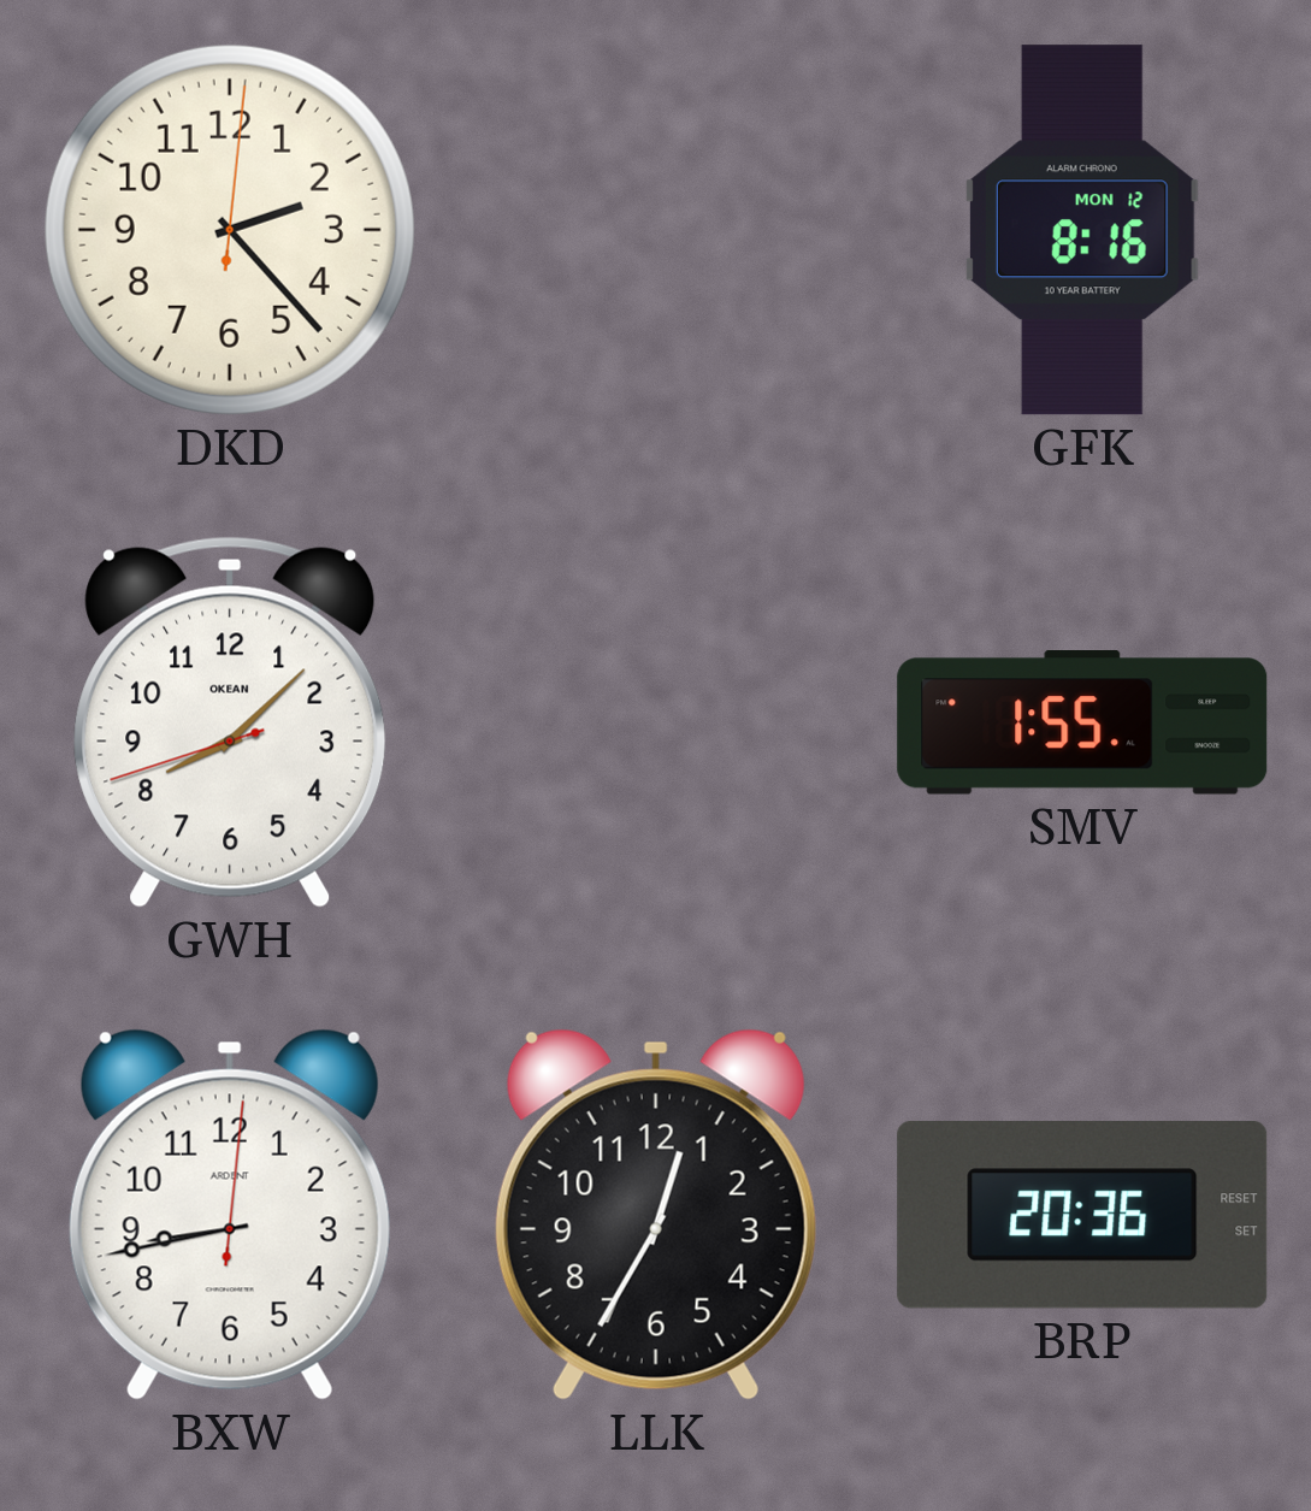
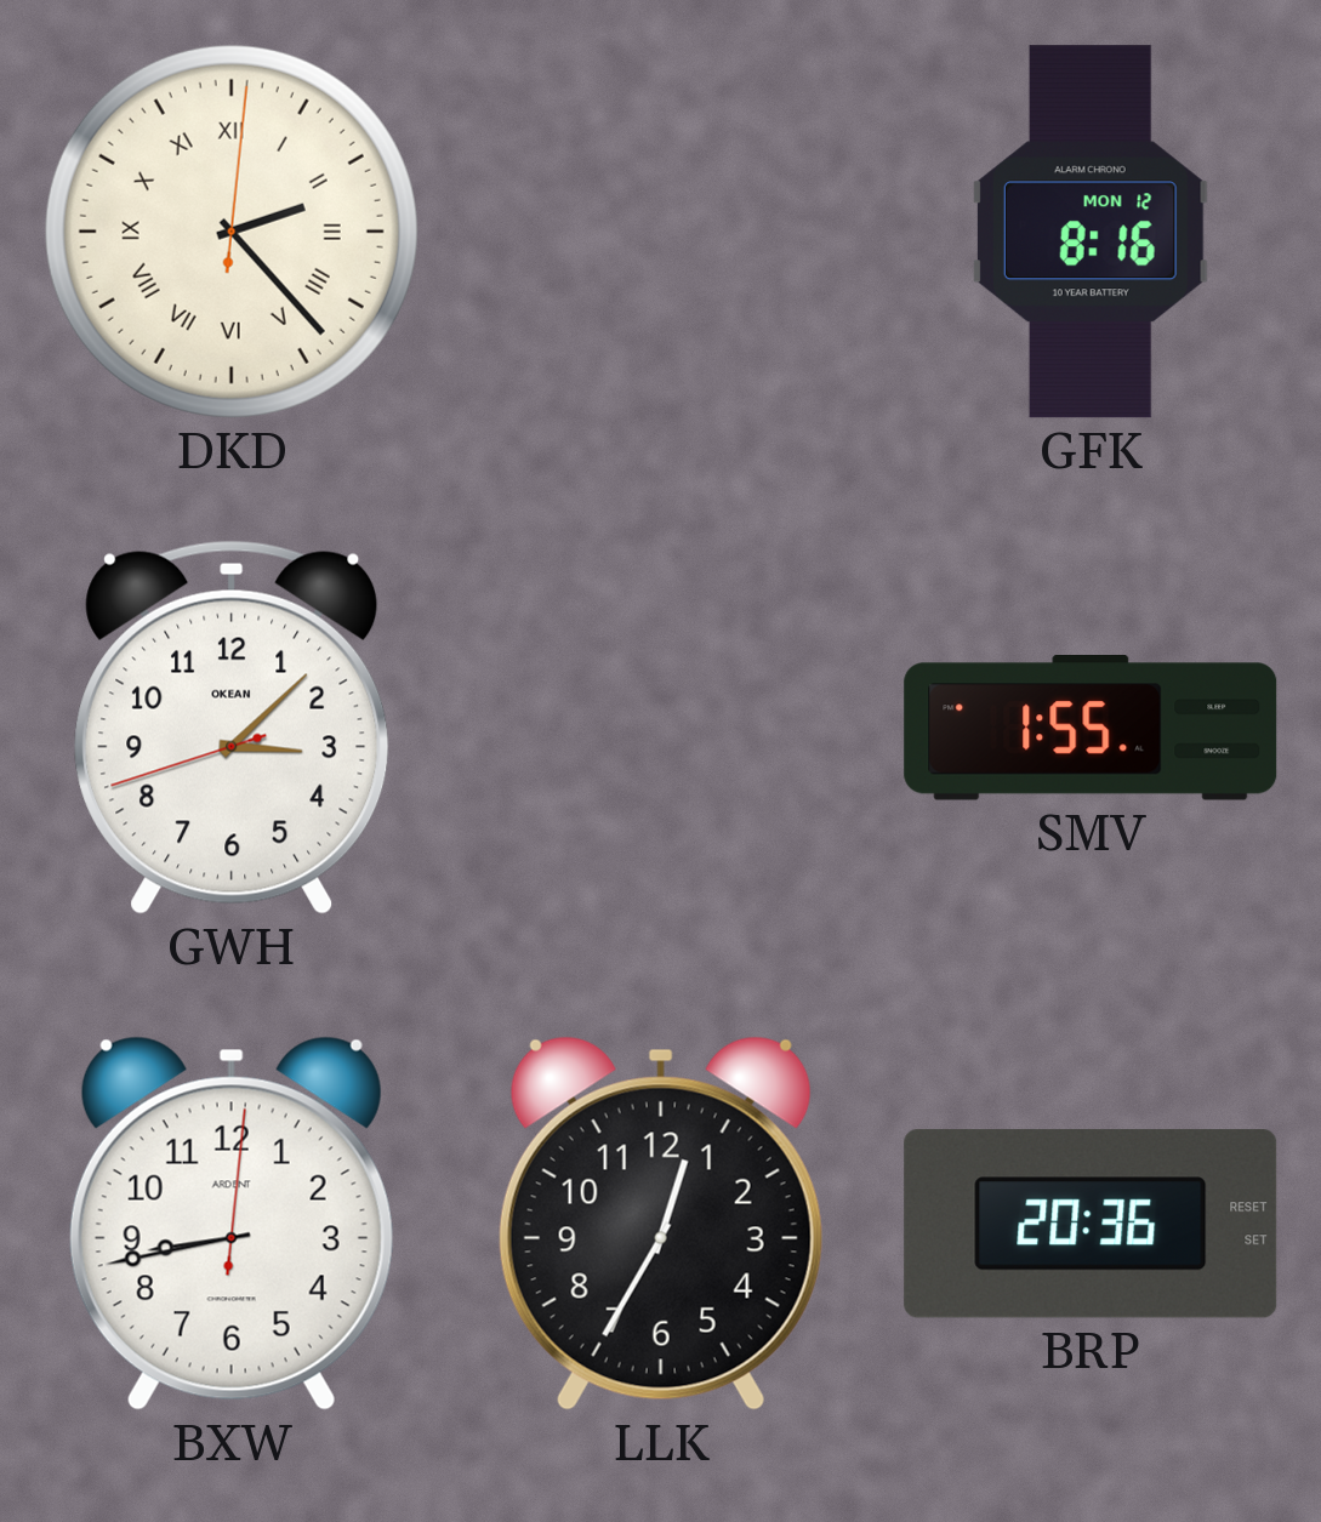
DKD numerals: Arabic -> Roman (232, 232)
GWH: 8:07 -> 3:07 (232, 728)
